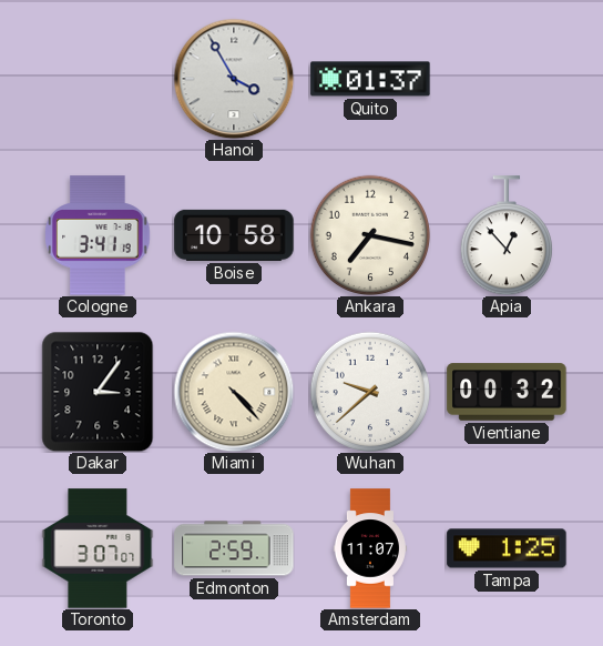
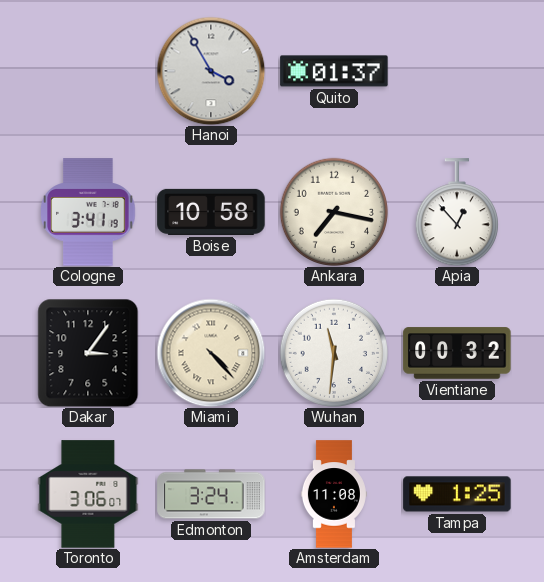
Wuhan: 9:38 -> 11:31 (333, 352)
Toronto: 3:07 -> 3:06 (88, 494)
Edmonton: 2:59 -> 3:24 (211, 494)
Amsterdam: 11:07 -> 11:08 (334, 494)
